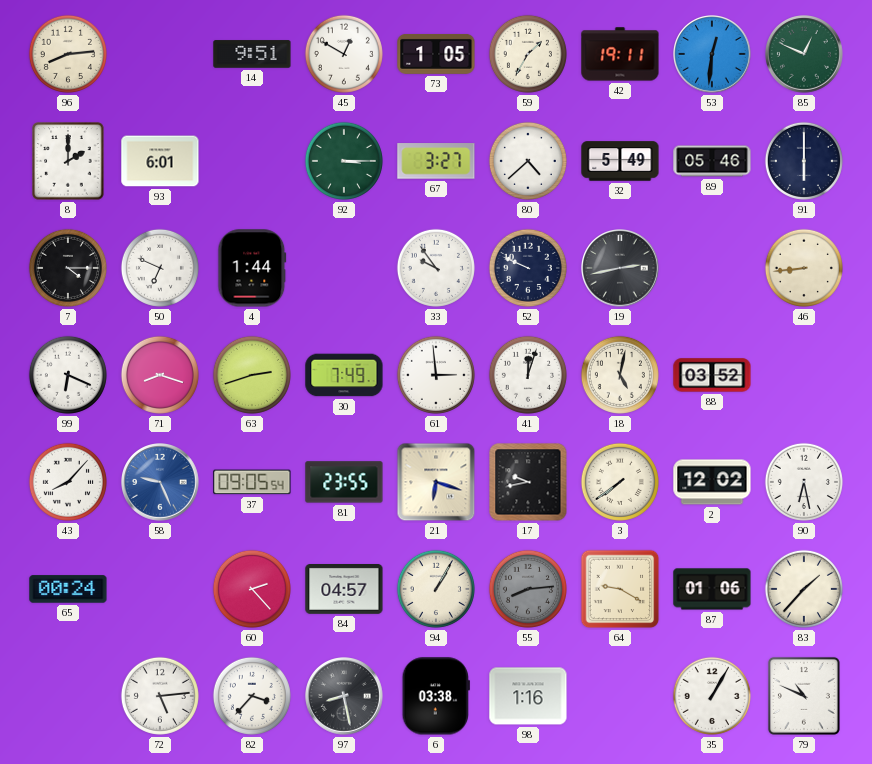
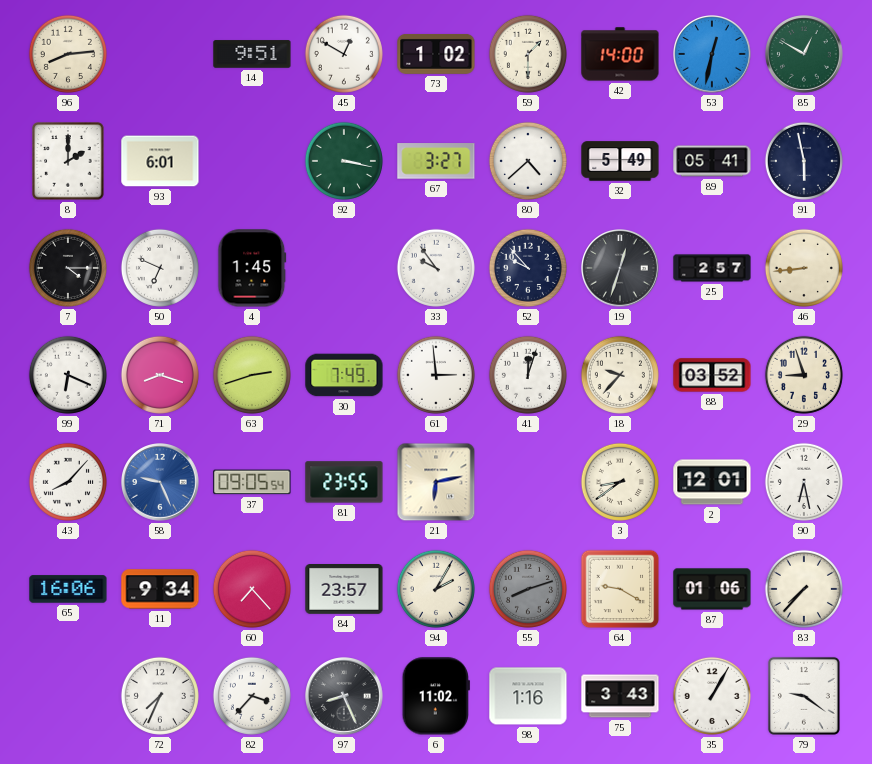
73: 1:05 -> 1:02 (436, 54)
59: 1:35 -> 1:30 (528, 54)
42: 19:11 -> 14:00 (620, 54)
53: 12:31 -> 12:32 (713, 55)
85: 12:49 -> 12:50 (805, 55)
92: 3:15 -> 3:17 (344, 161)
89: 05:46 -> 05:41 (712, 161)
91: 6:00 -> 5:58 (804, 161)
4: 1:44 -> 1:45 (252, 268)
52: 9:49 -> 9:53 (528, 268)
19: 2:43 -> 12:33 (621, 269)
25: none -> 2:57 (712, 268)
18: 5:02 -> 9:37 (620, 375)
29: none -> 8:57 (804, 375)
21: 6:18 -> 6:13 (436, 482)
17: 9:43 -> none (528, 482)
3: 7:39 -> 8:39 (620, 482)
2: 12:02 -> 12:01 (712, 482)
65: 00:24 -> 16:06 (68, 589)
11: none -> 9:34 (160, 589)
60: 2:23 -> 7:23 (252, 589)
84: 04:57 -> 23:57 (344, 590)
94: 1:05 -> 2:05 (436, 589)
55: 8:14 -> 8:12 (528, 589)
83: 1:37 -> 7:37 (804, 589)
72: 5:14 -> 7:34 (160, 696)
97: 8:28 -> 8:26 (345, 697)
6: 03:38 -> 11:02 (436, 696)
75: none -> 3:43 (620, 696)
79: 10:49 -> 9:21 (804, 696)
